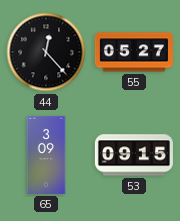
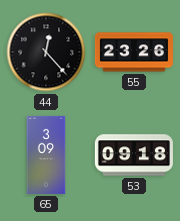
55: 05:27 -> 23:26 (134, 52)
53: 09:15 -> 09:18 (134, 155)
